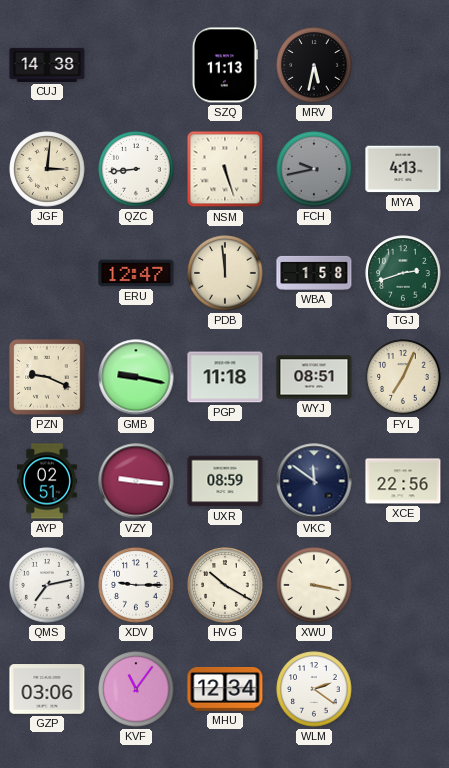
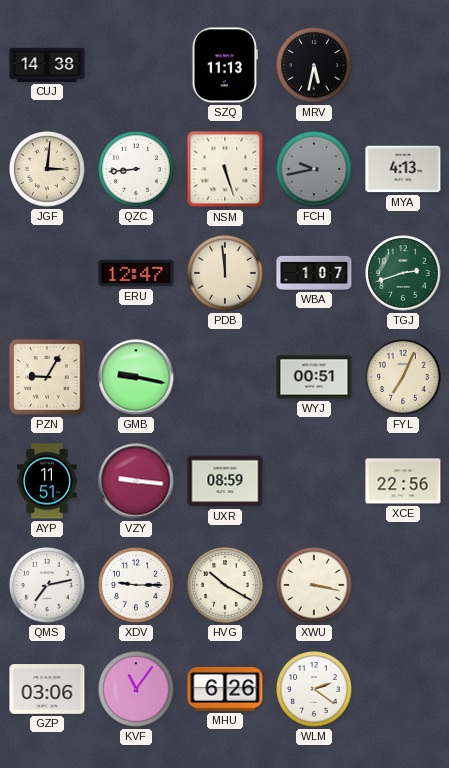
WBA: 1:58 -> 1:07 (314, 273)
PZN: 9:19 -> 9:05 (47, 377)
PGP: 11:18 -> none (225, 377)
WYJ: 08:51 -> 00:51 (314, 377)
AYP: 02:51 -> 11:51 (47, 481)
VKC: 11:51 -> none (314, 481)
MHU: 12:34 -> 6:26 (225, 690)
